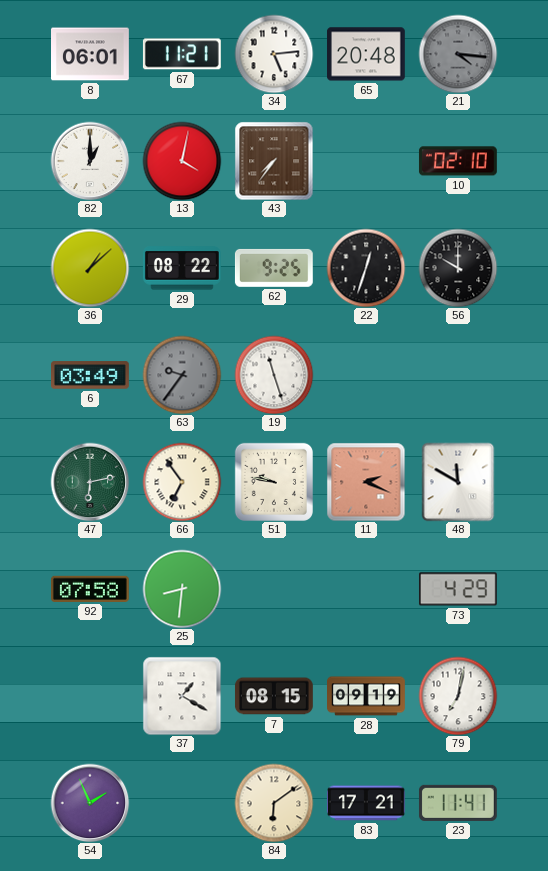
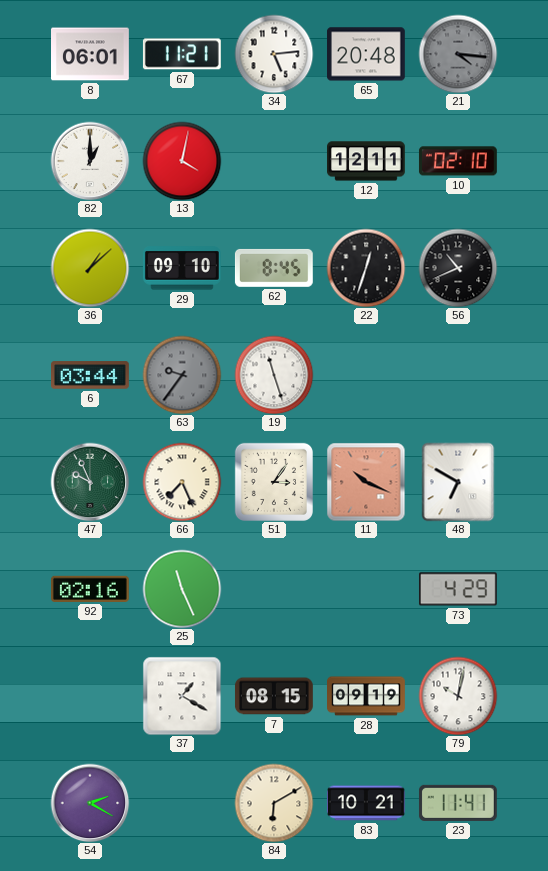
43: 7:36 -> none (274, 161)
12: none -> 12:11 (367, 161)
29: 08:22 -> 09:10 (182, 268)
62: 9:25 -> 8:45 (274, 268)
56: 10:00 -> 10:41 (458, 268)
6: 03:49 -> 03:44 (91, 375)
47: 6:13 -> 9:56 (90, 482)
66: 6:54 -> 7:26 (182, 482)
51: 9:47 -> 3:06 (274, 482)
11: 2:19 -> 10:19 (366, 482)
48: 11:50 -> 6:50 (458, 482)
92: 07:58 -> 02:16 (91, 589)
25: 8:31 -> 11:26 (182, 589)
79: 7:02 -> 10:02 (458, 696)
54: 1:56 -> 2:20 (90, 803)
84: 6:09 -> 6:10 (274, 803)
83: 17:21 -> 10:21 (367, 803)
